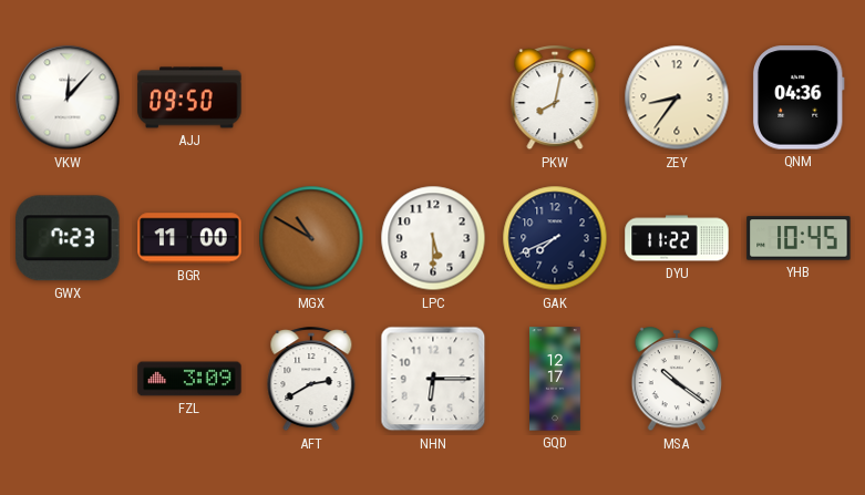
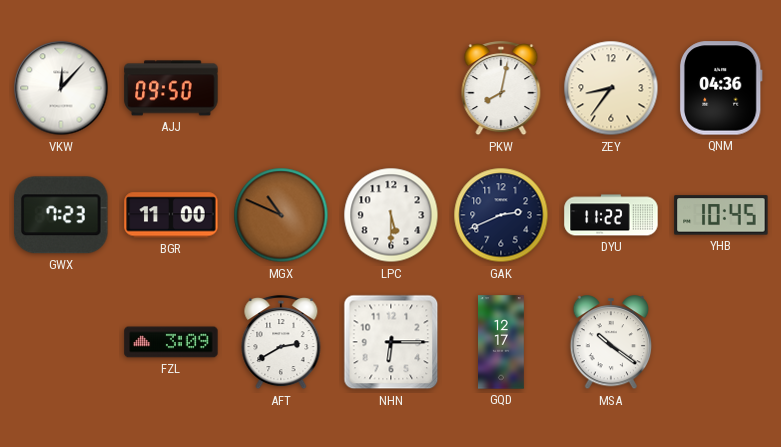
MGX: 10:50 -> 10:49 (281, 215)
GAK: 7:41 -> 2:41 (501, 215)
